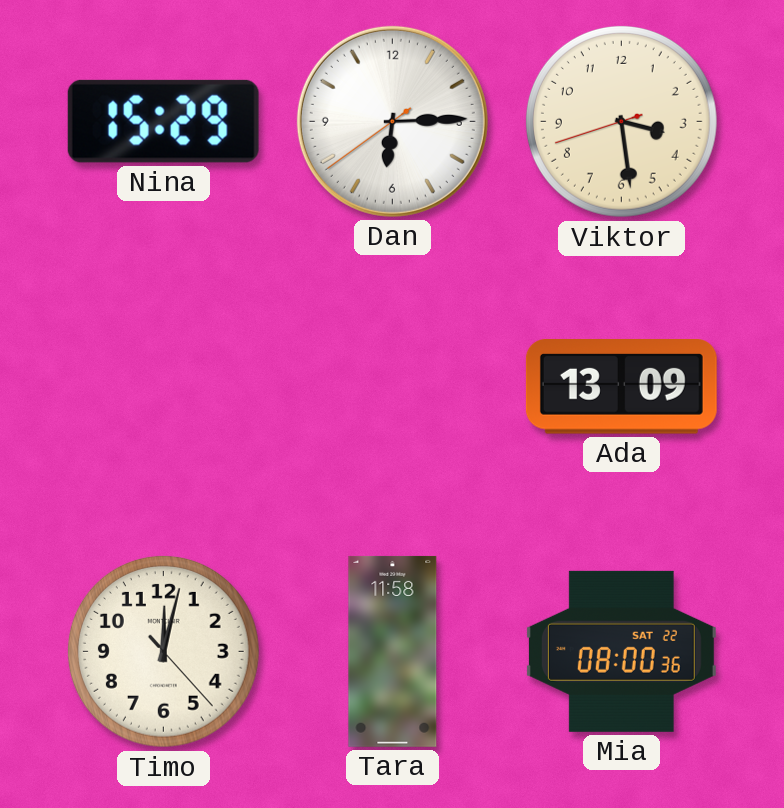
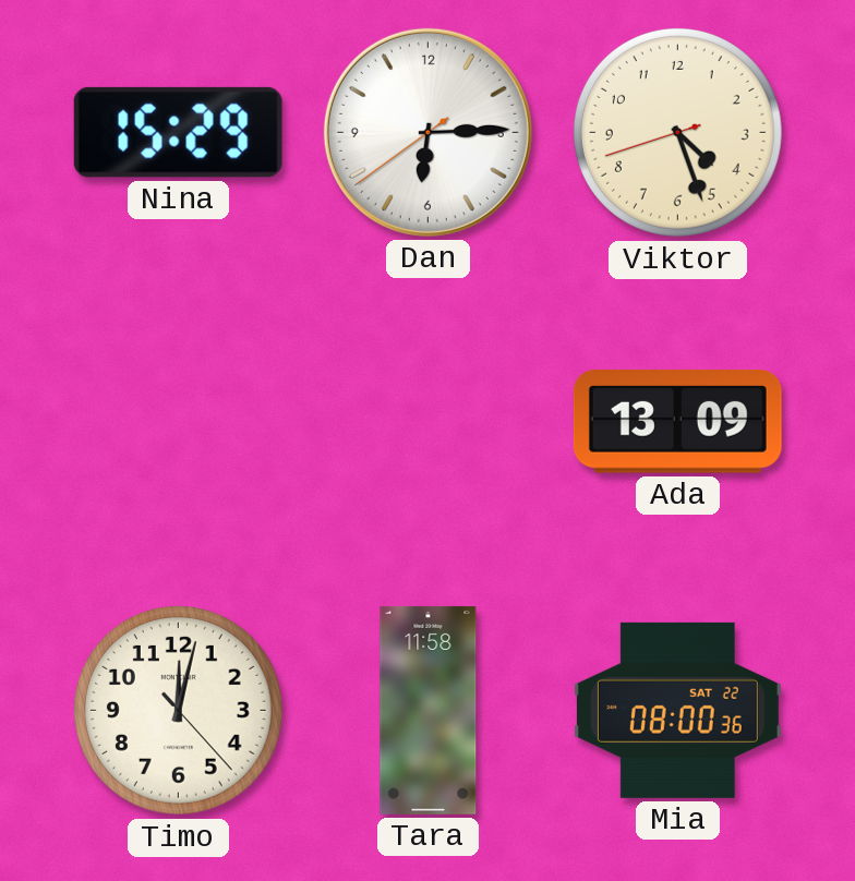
Viktor: 3:28 -> 4:26 (677, 132)
